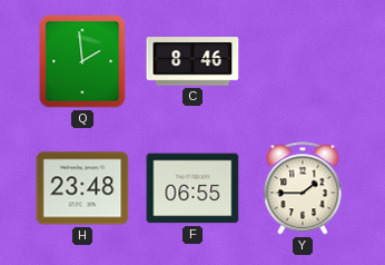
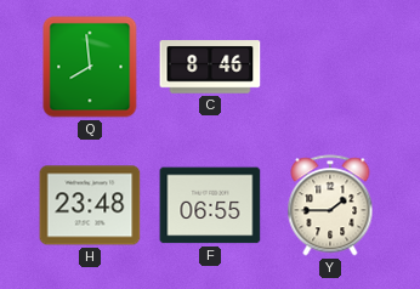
Q: 1:59 -> 7:59 (90, 67)
